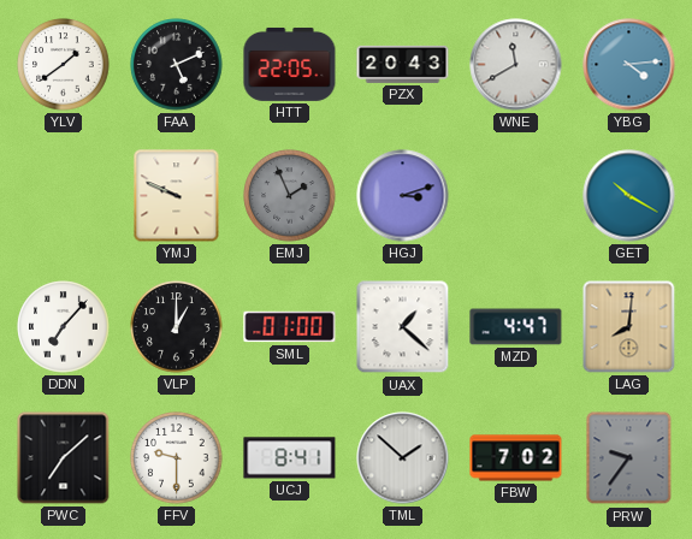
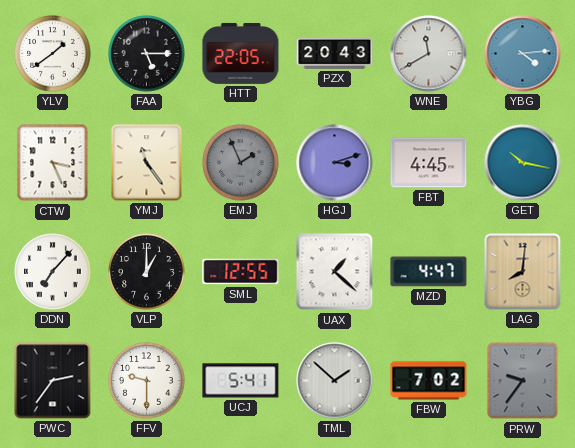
FAA: 5:11 -> 5:15 (147, 54)
CTW: none -> 3:26 (53, 163)
YMJ: 9:49 -> 11:24 (147, 163)
FBT: none -> 4:45 (429, 163)
GET: 10:20 -> 10:17 (523, 163)
SML: 01:00 -> 12:55 (241, 272)
PWC: 7:08 -> 2:36 (53, 381)
UCJ: 8:41 -> 5:41 (241, 381)
